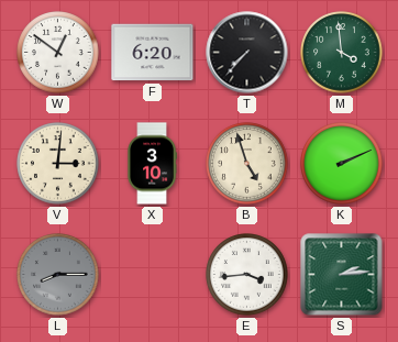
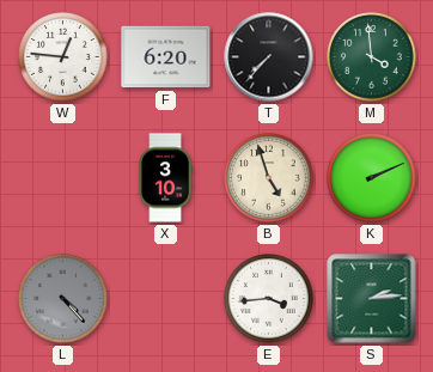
W: 12:51 -> 12:46 (63, 57)
V: 3:01 -> none (58, 164)
L: 8:15 -> 4:23 (63, 299)
